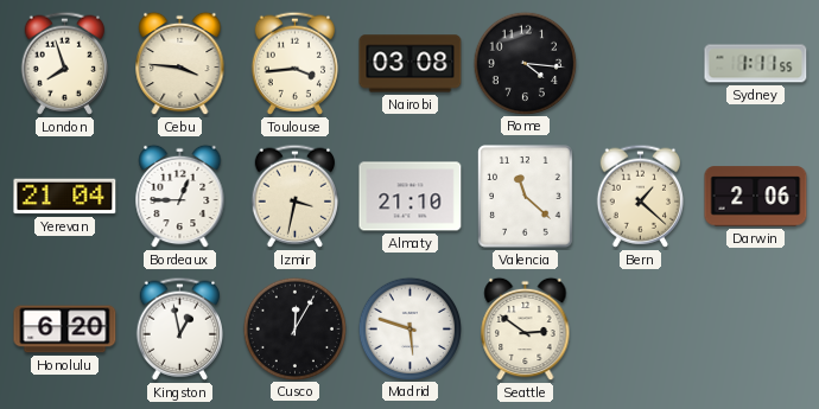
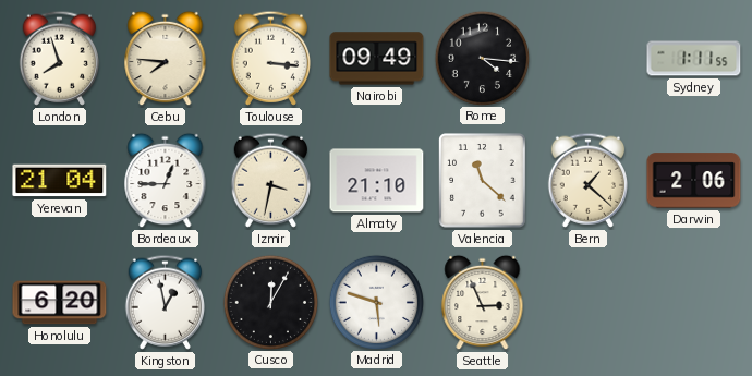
Cebu: 3:46 -> 7:46 (166, 59)
Toulouse: 3:44 -> 3:16 (270, 58)
Nairobi: 03:08 -> 09:49 (377, 59)
Seattle: 2:51 -> 2:56 (483, 303)
